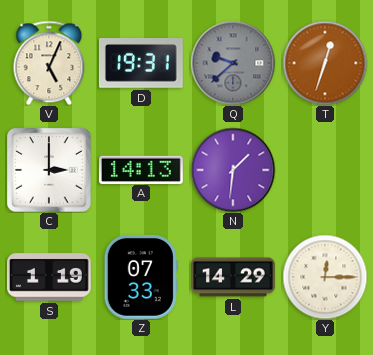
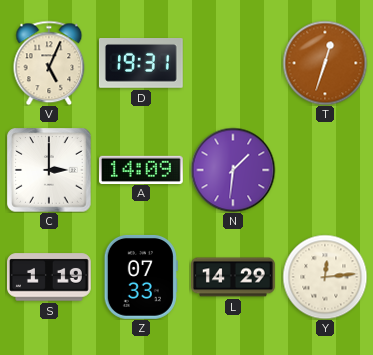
Q: 9:38 -> none (233, 63)
A: 14:13 -> 14:09 (142, 169)
Y: 12:15 -> 12:14 (325, 277)
